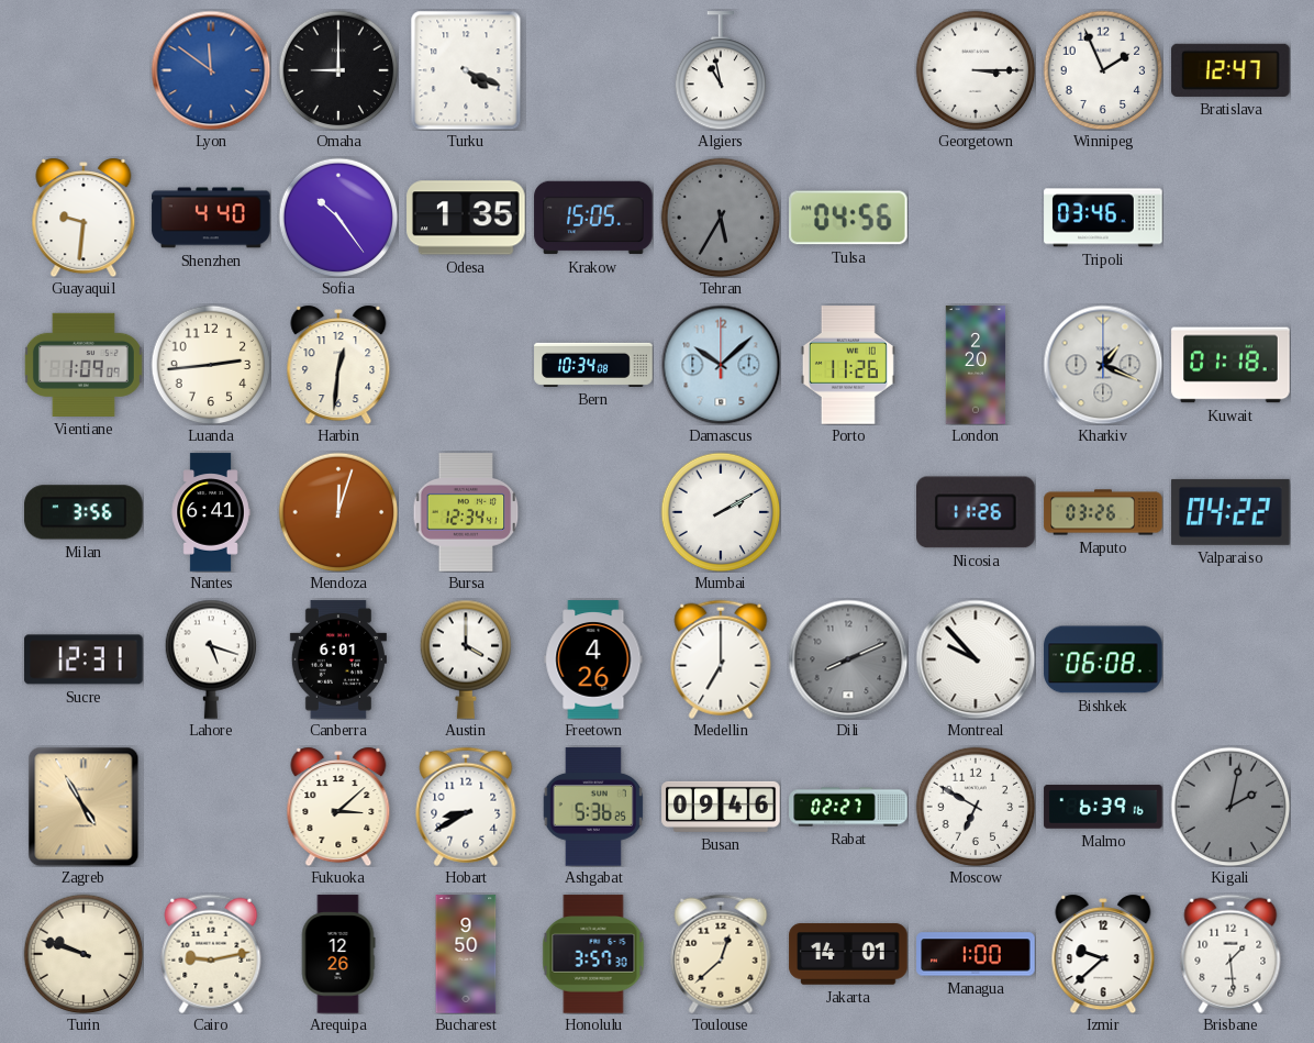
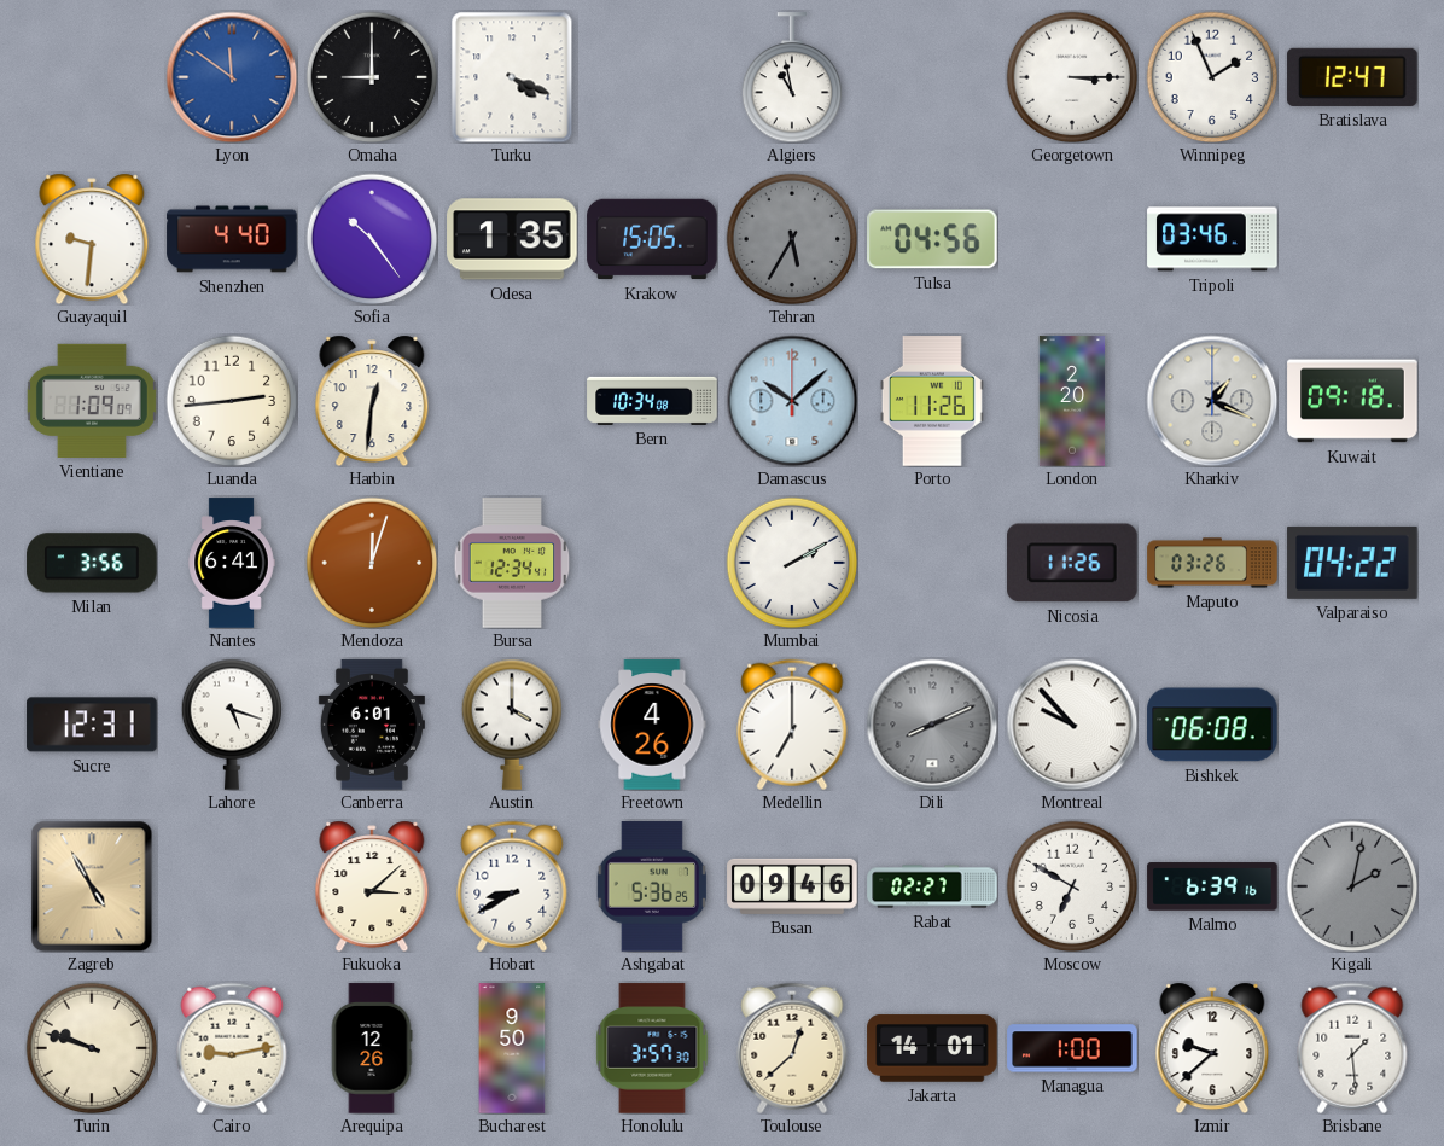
Kuwait: 01:18 -> 09:18 (1352, 401)
